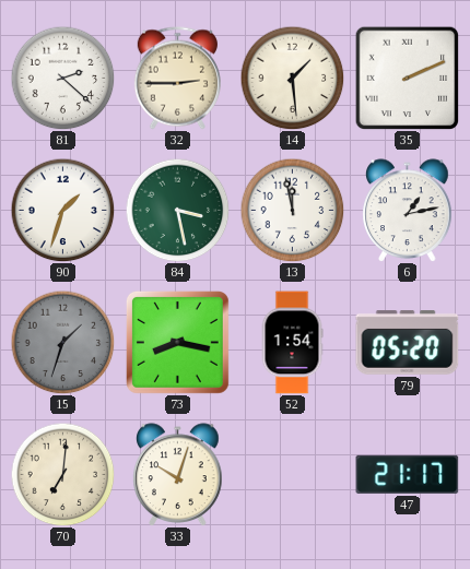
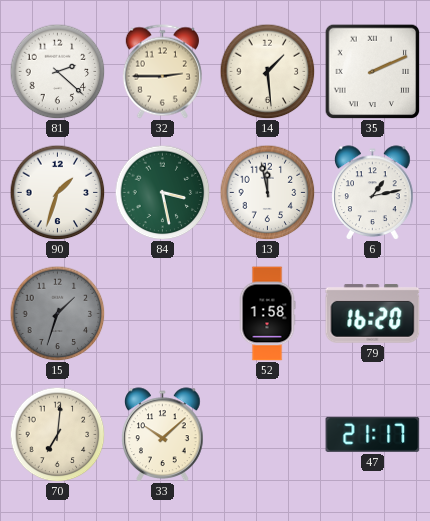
73: 8:17 -> none (177, 342)
52: 1:54 -> 1:58 (267, 314)
79: 05:20 -> 16:20 (373, 314)
33: 10:03 -> 10:08 (163, 434)
